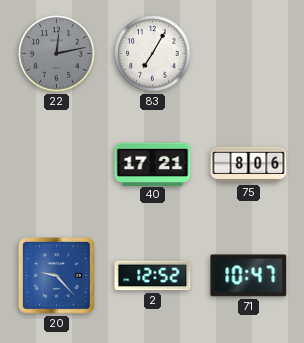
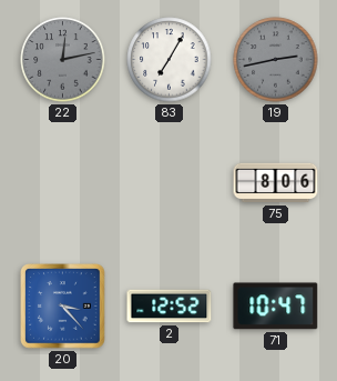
19: none -> 2:43 (276, 60)
40: 17:21 -> none (153, 164)
20: 9:23 -> 3:23 (63, 307)
